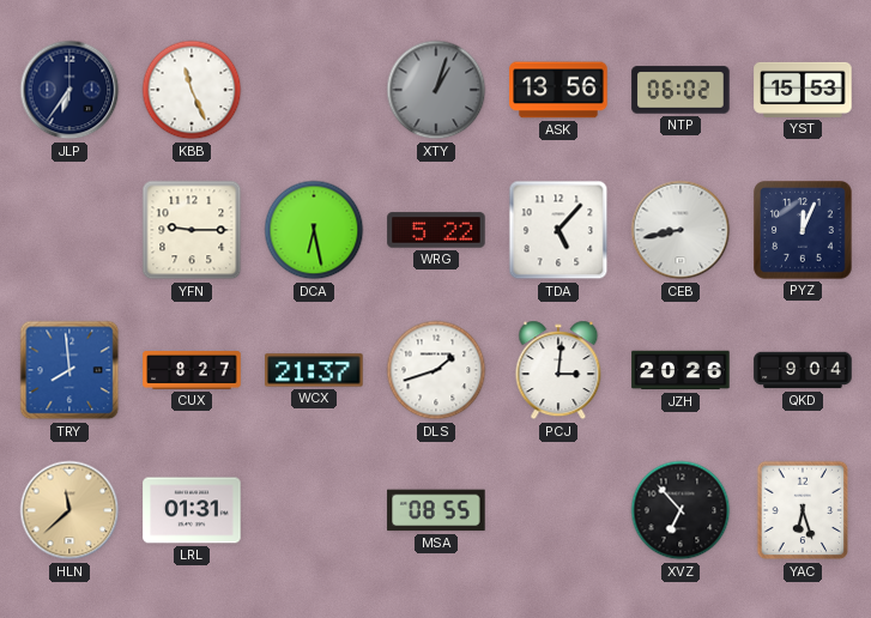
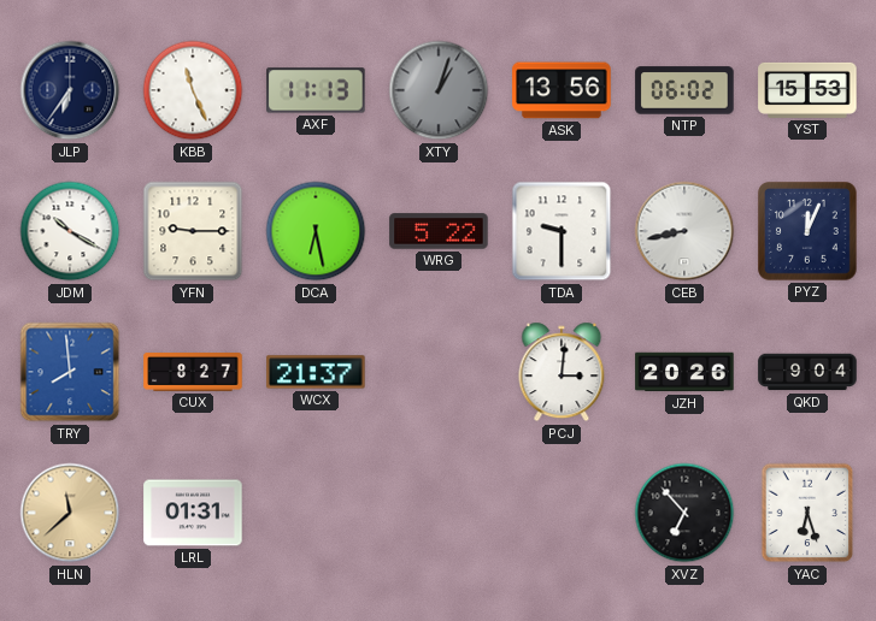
AXF: none -> 11:13 (316, 90)
JDM: none -> 10:20 (70, 231)
TDA: 5:07 -> 9:30 (562, 231)
DLS: 1:42 -> none (436, 370)
MSA: 08:55 -> none (436, 510)
